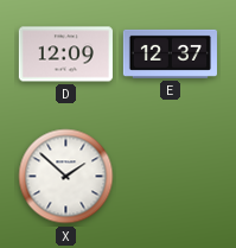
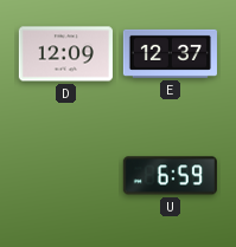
X: 1:52 -> none (66, 177)
U: none -> 6:59 (170, 176)
